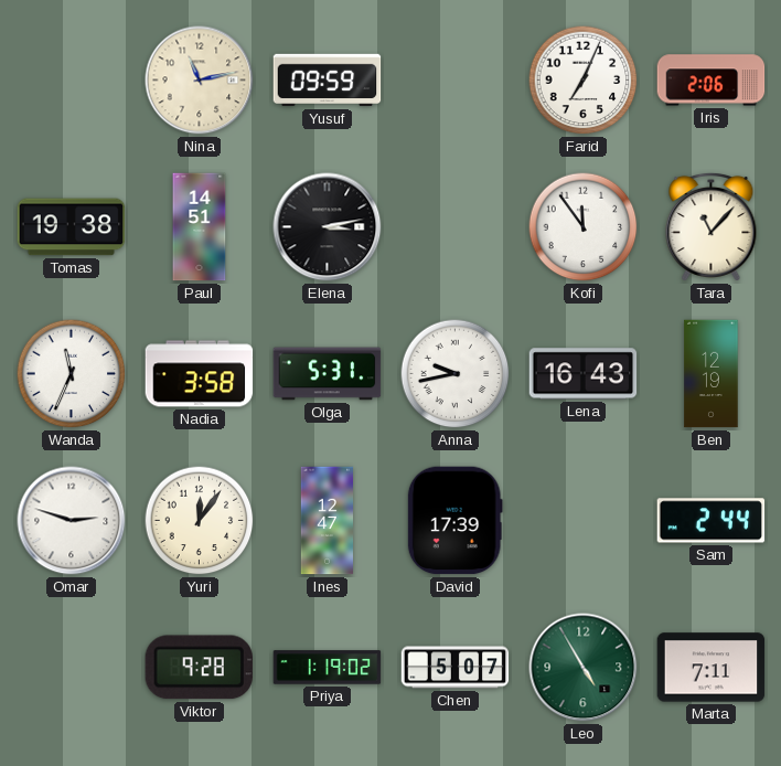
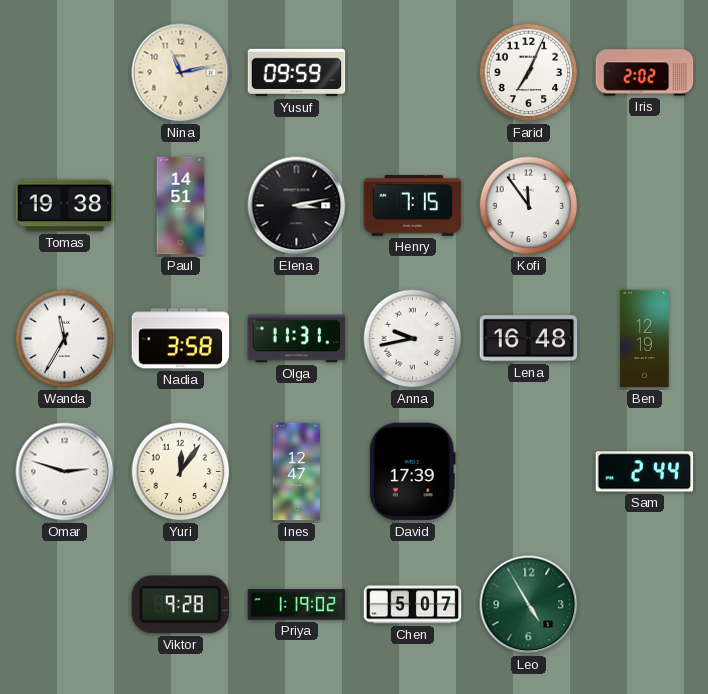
Iris: 2:06 -> 2:02 (645, 73)
Henry: none -> 7:15 (413, 206)
Tara: 11:07 -> none (712, 226)
Wanda: 11:34 -> 11:35 (65, 339)
Olga: 5:31 -> 11:31 (297, 339)
Lena: 16:43 -> 16:48 (529, 339)
Marta: 7:11 -> none (712, 668)
